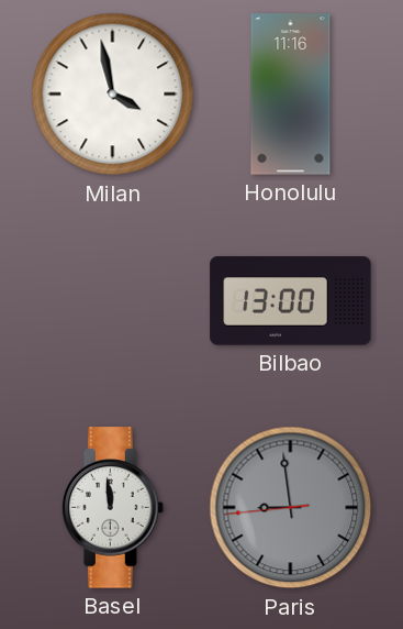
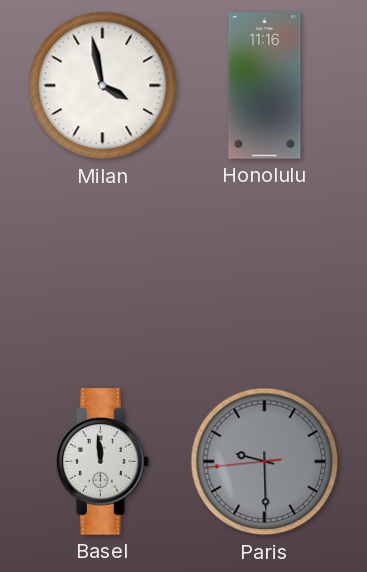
Bilbao: 13:00 -> none (291, 301)
Paris: 8:58 -> 9:29 (265, 462)
